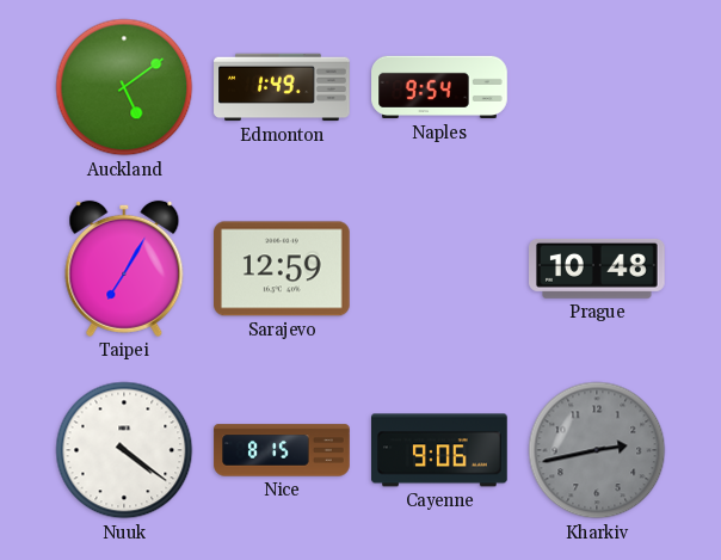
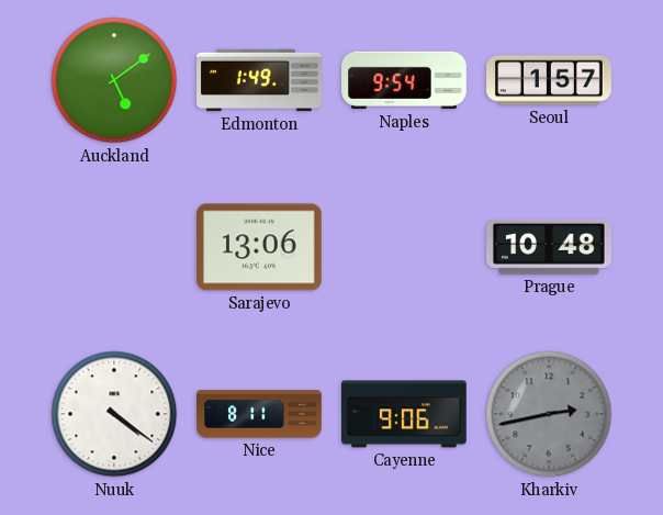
Seoul: none -> 1:57 (549, 80)
Taipei: 7:05 -> none (124, 269)
Sarajevo: 12:59 -> 13:06 (260, 247)
Nice: 8:15 -> 8:11 (259, 414)
